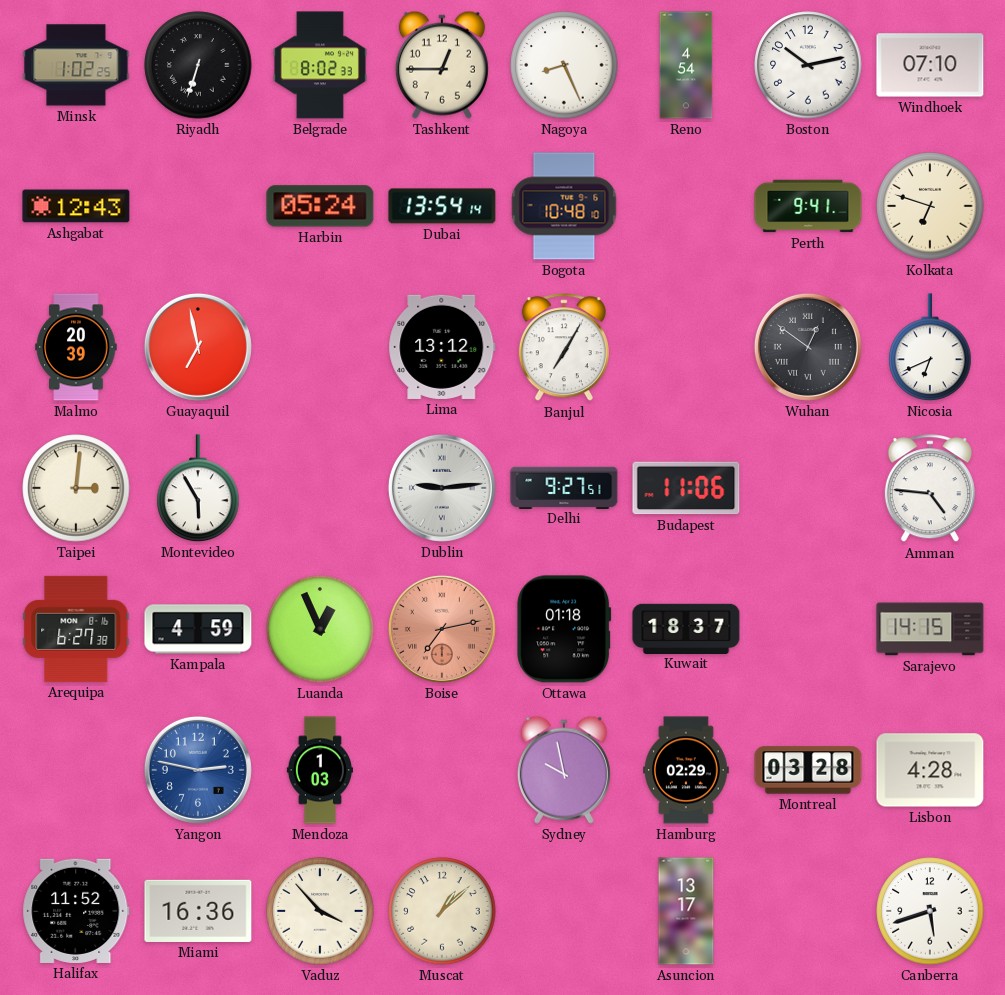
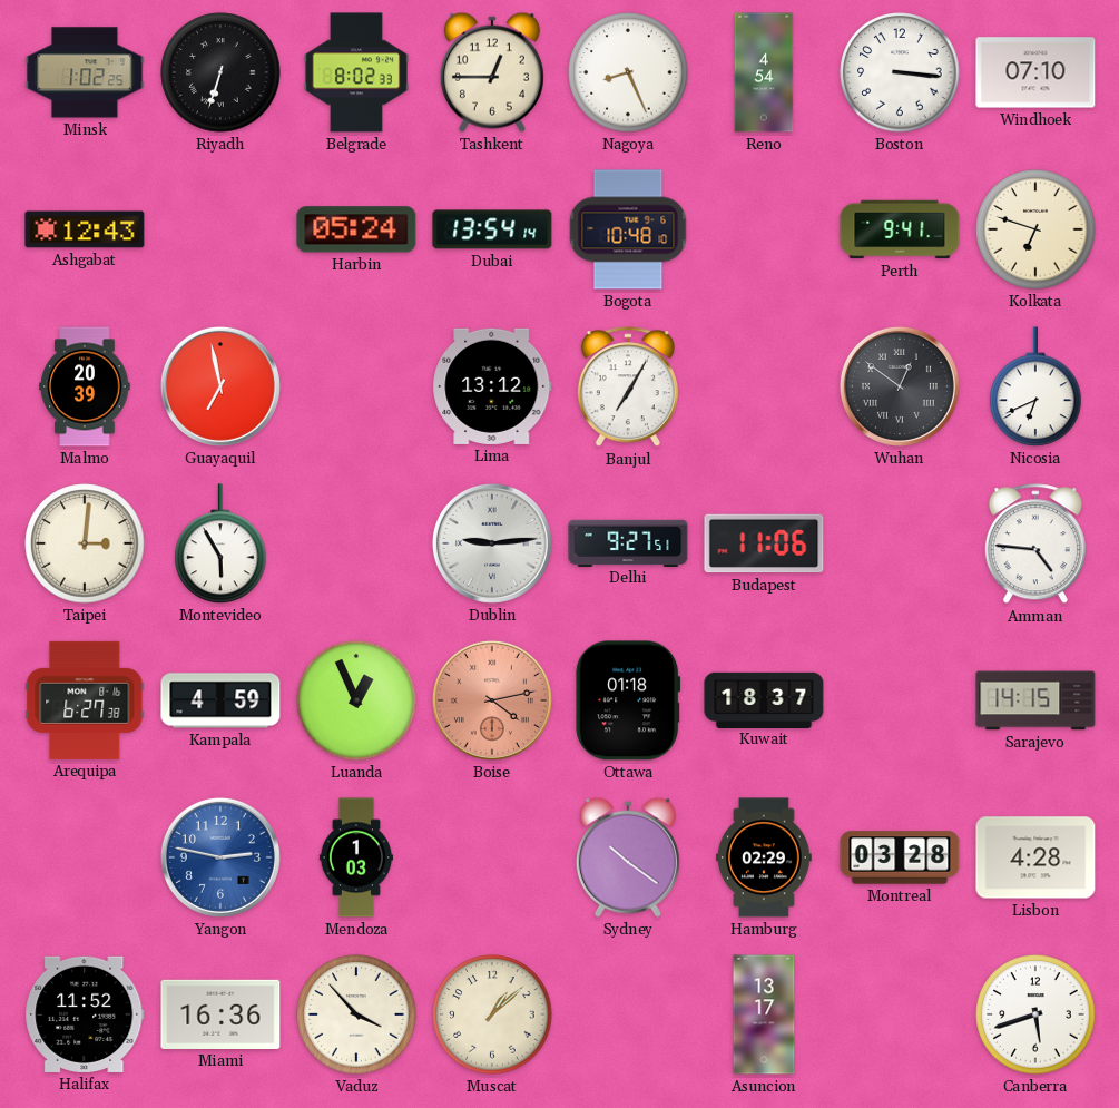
Boston: 10:13 -> 3:16 (900, 72)
Boise: 7:13 -> 4:13 (492, 700)
Sydney: 9:58 -> 10:21 (628, 857)
